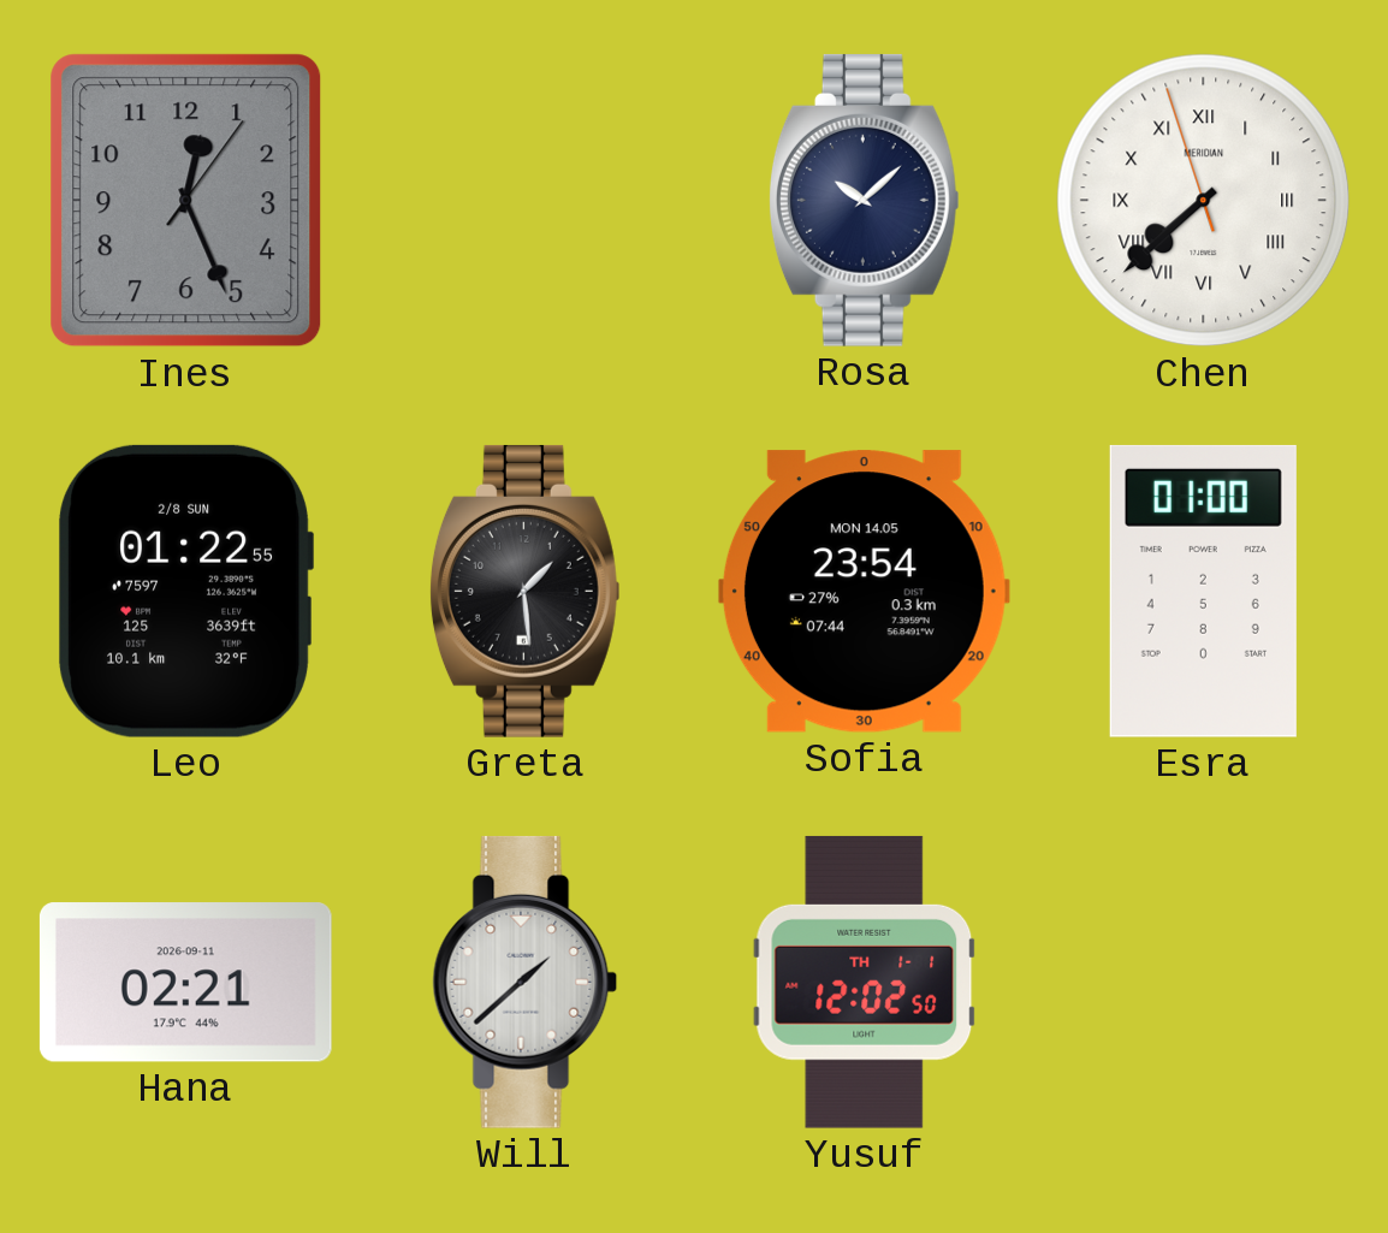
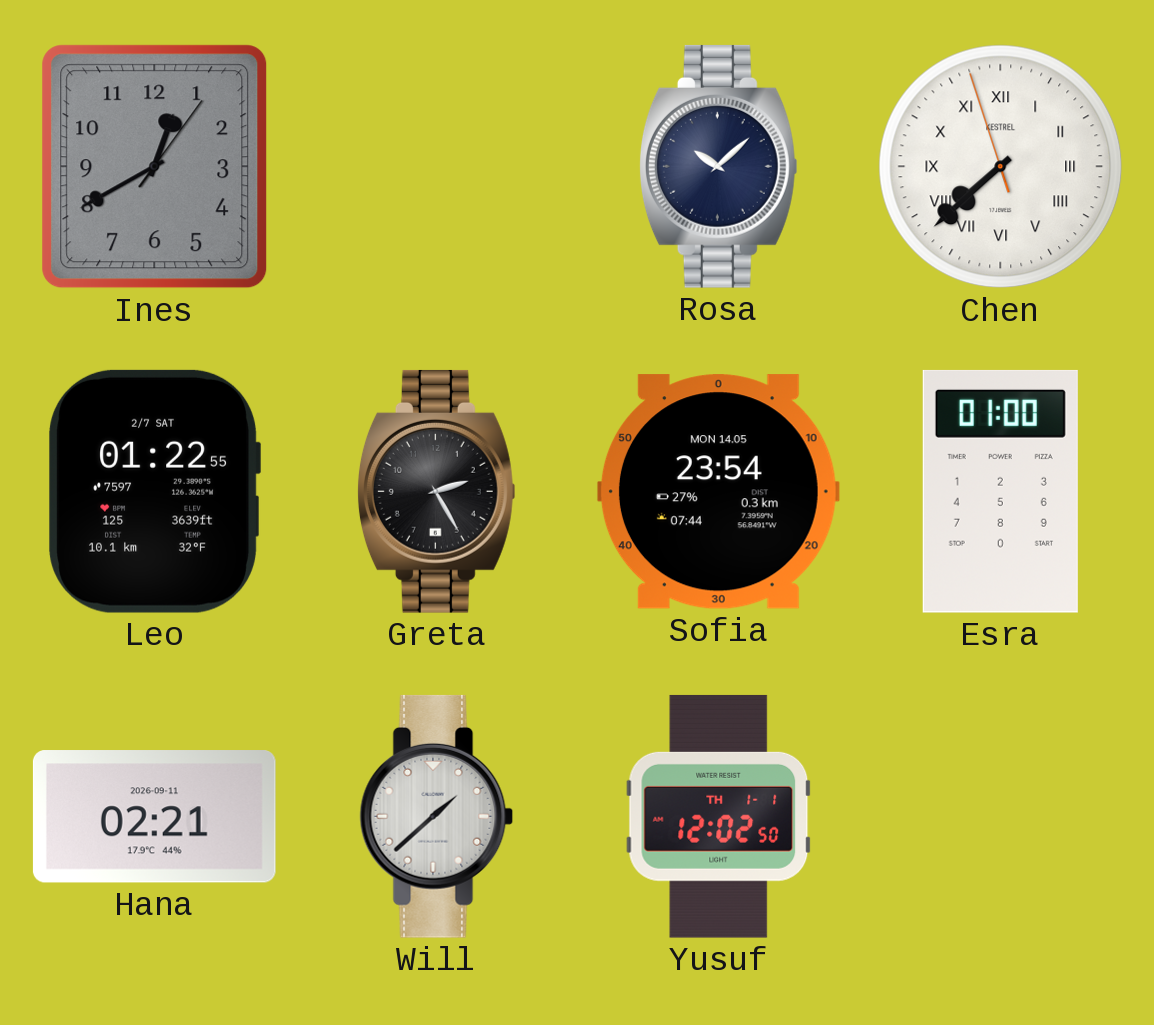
Ines: 12:26 -> 12:40 (155, 167)
Chen brand: MERIDIAN -> KESTREL (1001, 167)
Leo date: 2/8 SUN -> 2/7 SAT (154, 491)
Greta: 1:29 -> 2:25 (436, 491)
